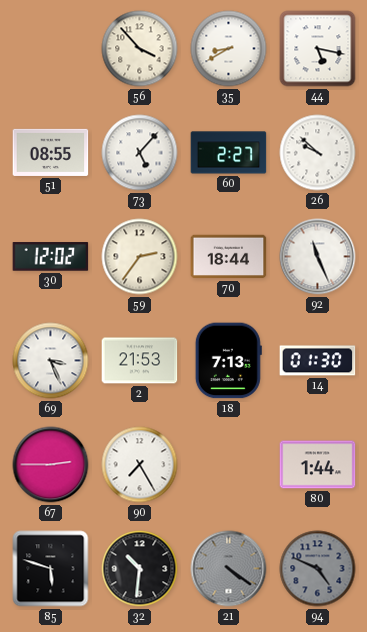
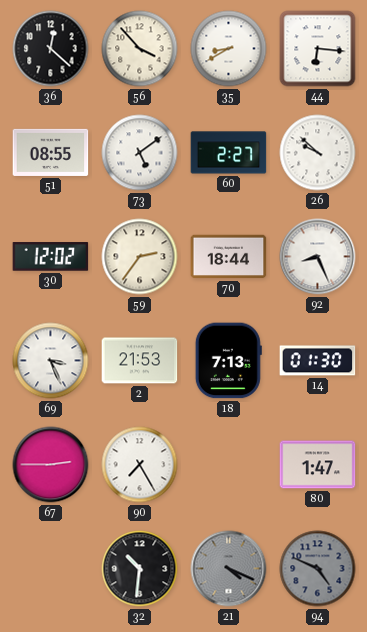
36: none -> 12:22 (51, 49)
44: 5:17 -> 6:16 (318, 49)
73: 5:07 -> 5:09 (140, 153)
92: 11:26 -> 8:26 (318, 257)
80: 1:44 -> 1:47 (318, 465)
85: 5:48 -> none (51, 569)
21: 4:21 -> 4:19 (229, 569)
